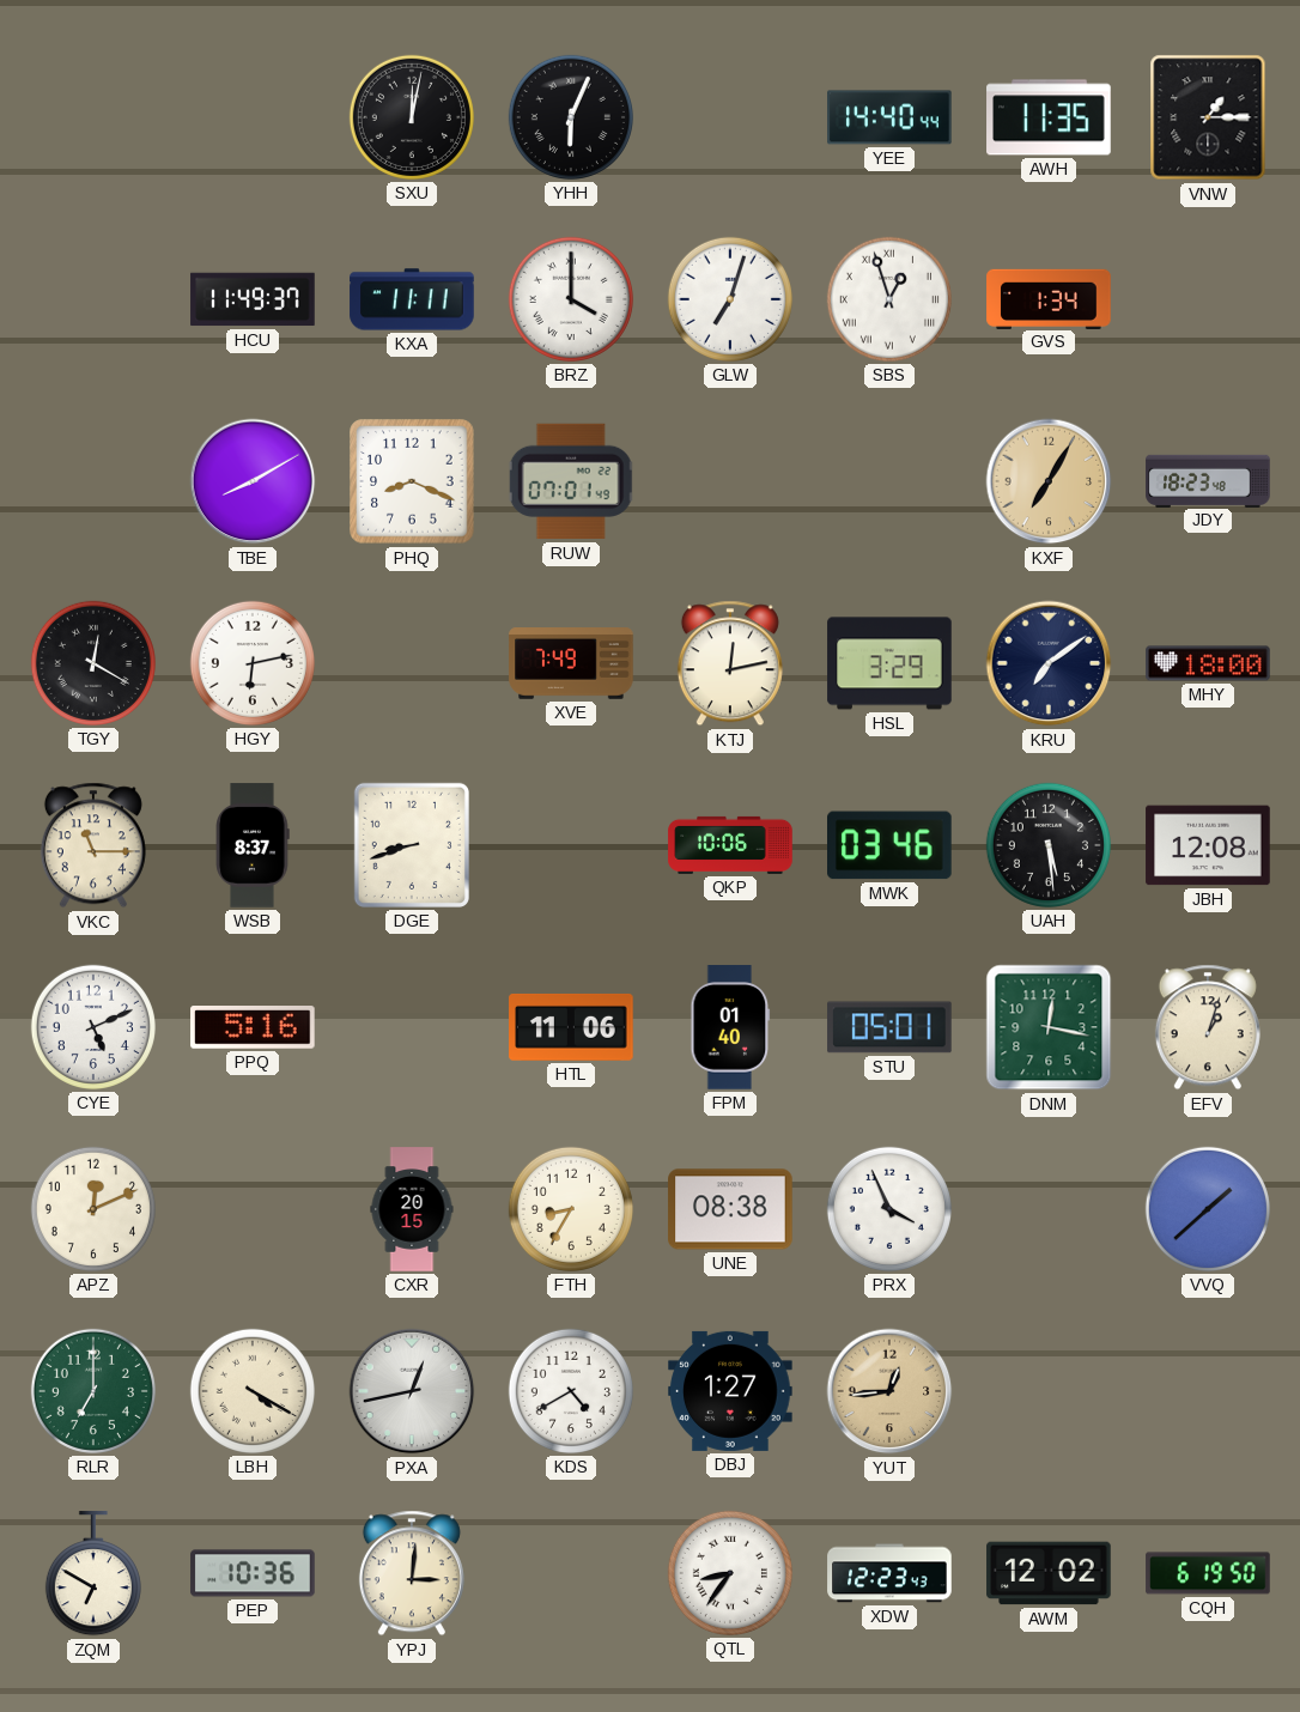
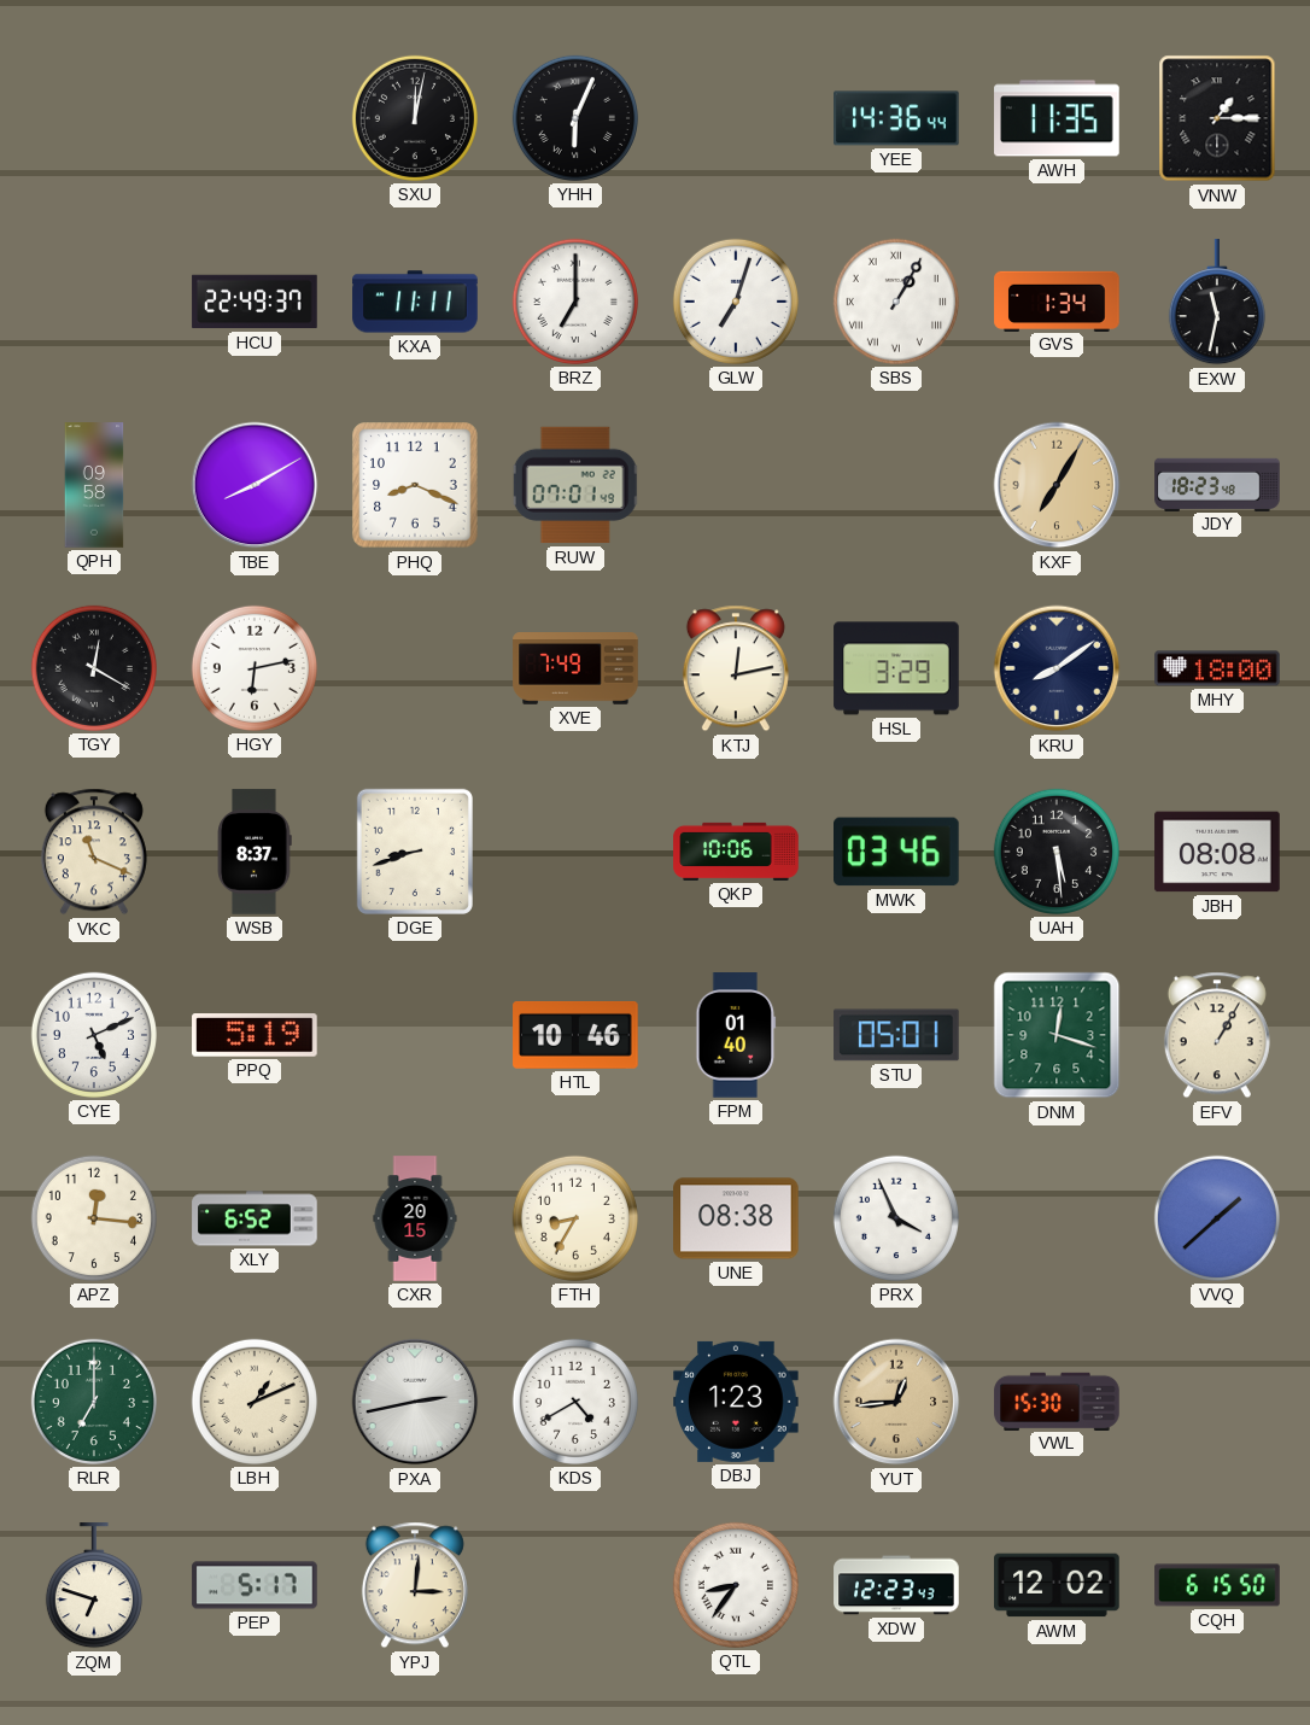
YEE: 14:40 -> 14:36 (896, 118)
HCU: 11:49 -> 22:49 (255, 302)
BRZ: 4:00 -> 7:00 (575, 302)
SBS: 12:57 -> 1:05 (896, 302)
EXW: none -> 11:32 (1217, 303)
QPH: none -> 09:58 (94, 485)
KRU: 7:09 -> 8:09 (1057, 668)
VKC: 11:15 -> 11:19 (94, 852)
JBH: 12:08 -> 08:08 (1217, 852)
PPQ: 5:16 -> 5:19 (255, 1036)
HTL: 11:06 -> 10:46 (575, 1035)
DNM: 12:17 -> 12:18 (1057, 1035)
EFV: 1:03 -> 1:05 (1217, 1035)
APZ: 12:11 -> 12:16 (94, 1218)
XLY: none -> 6:52 (255, 1218)
LBH: 4:20 -> 1:11 (255, 1402)
PXA: 12:43 -> 2:43 (415, 1402)
DBJ: 1:27 -> 1:23 (736, 1402)
VWL: none -> 15:30 (1057, 1401)
ZQM: 6:50 -> 6:48 (94, 1586)
PEP: 10:36 -> 5:17 (255, 1585)
CQH: 6:19 -> 6:15 (1217, 1585)
